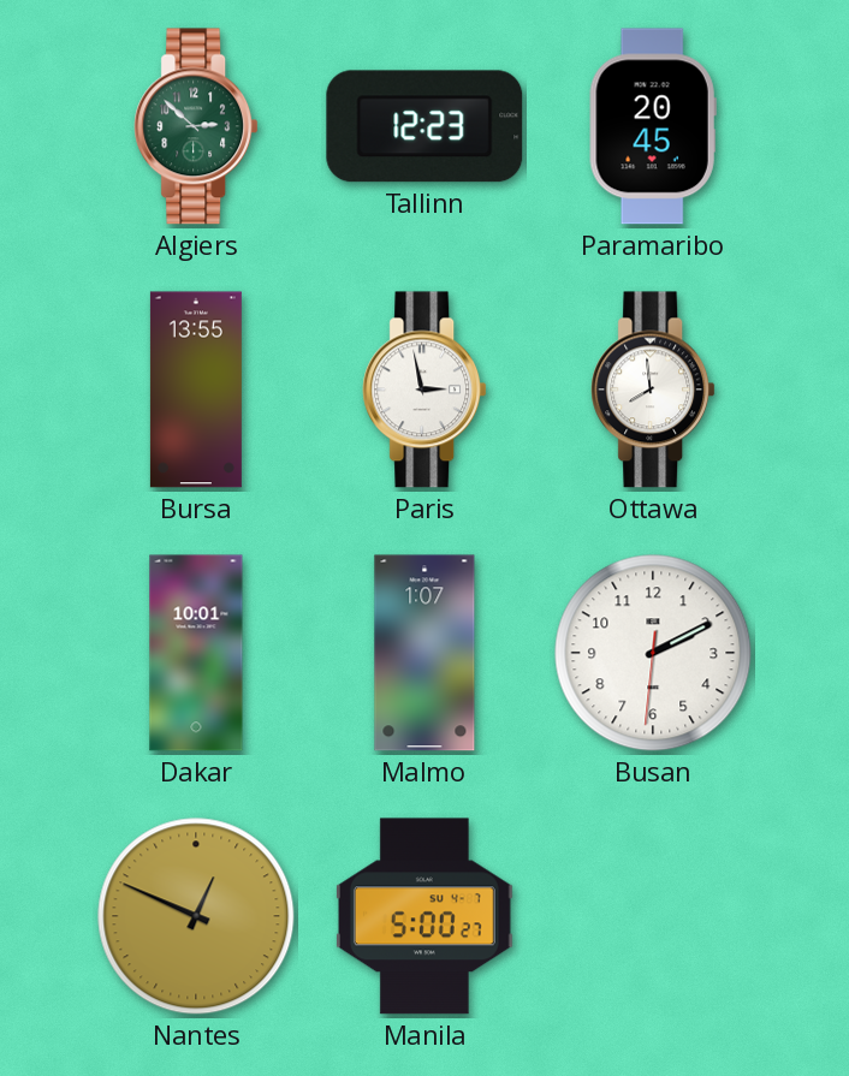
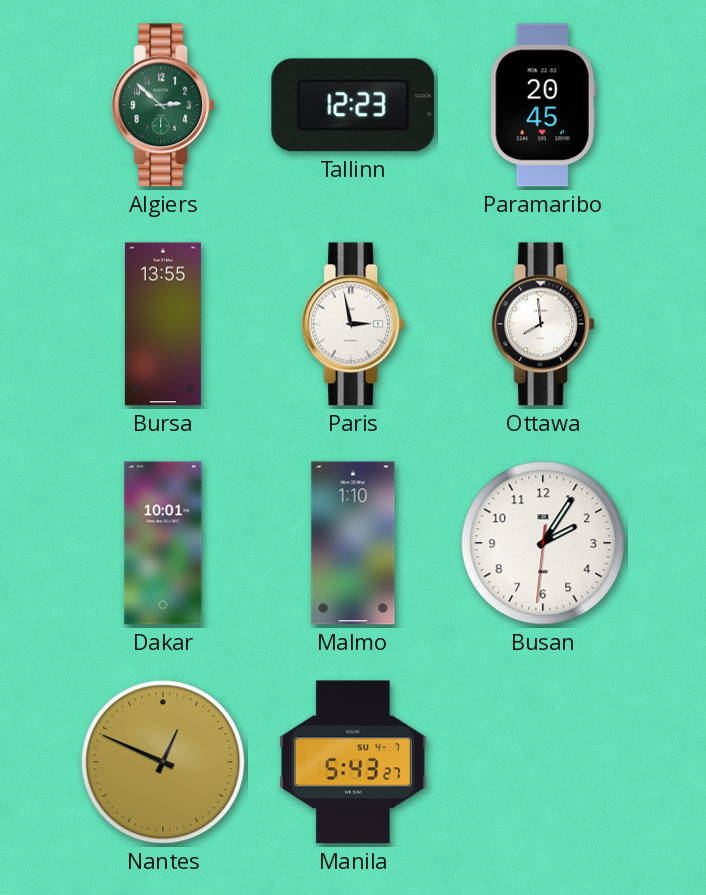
Malmo: 1:07 -> 1:10 (353, 543)
Busan: 2:10 -> 2:05 (543, 543)
Manila: 5:00 -> 5:43 (353, 762)
